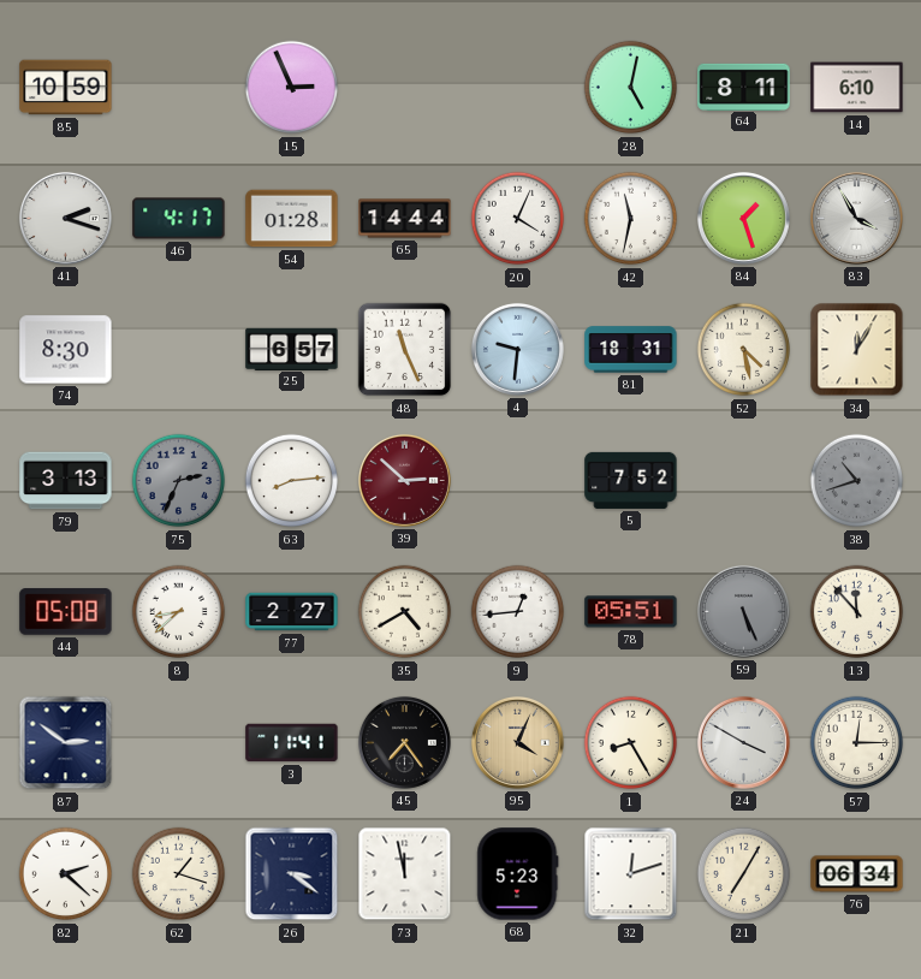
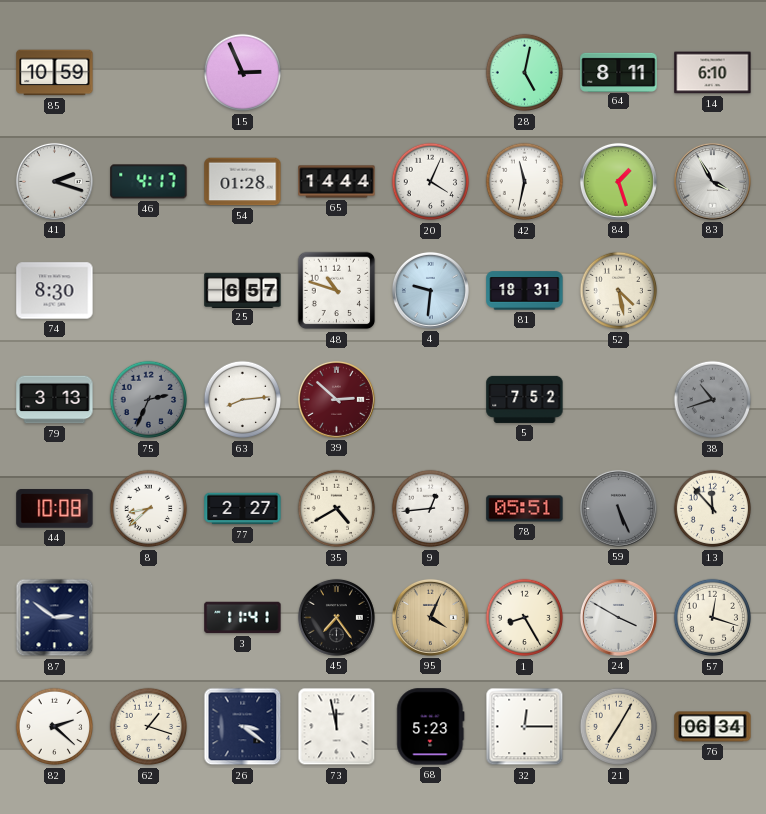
48: 11:26 -> 10:48 (337, 291)
34: 12:05 -> none (857, 350)
44: 05:08 -> 10:08 (55, 509)
57: 12:15 -> 12:18 (713, 618)
32: 12:12 -> 12:15 (525, 727)
